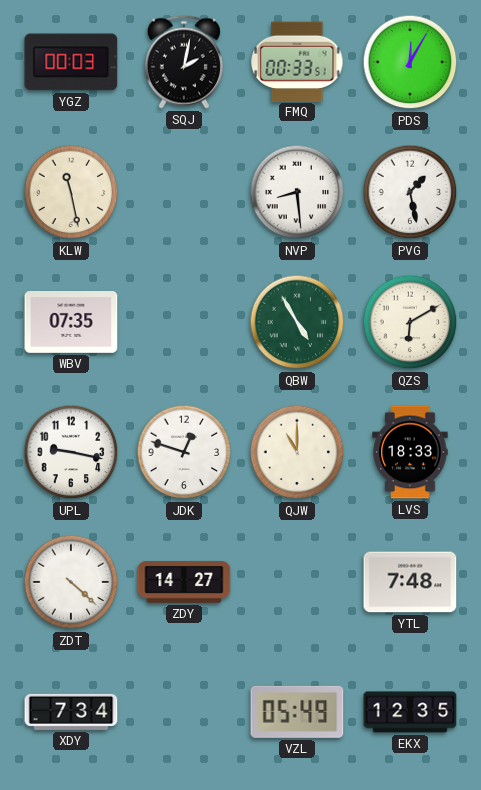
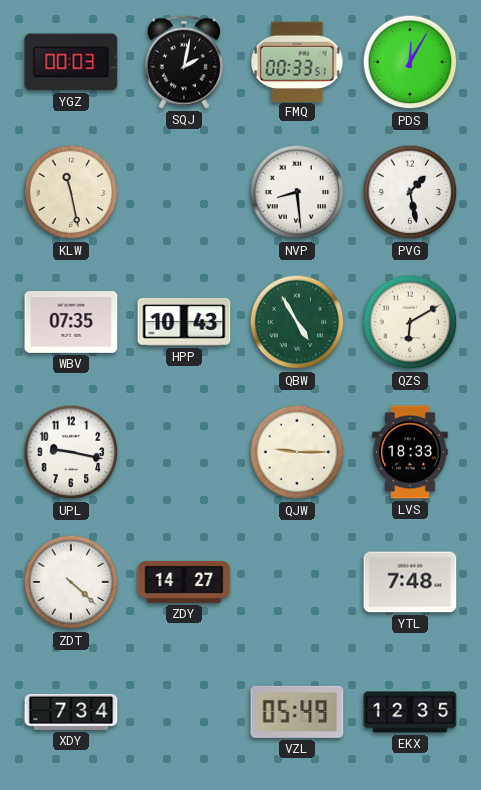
HPP: none -> 10:43 (184, 322)
JDK: 12:48 -> none (184, 452)
QJW: 11:00 -> 9:15 (297, 452)
